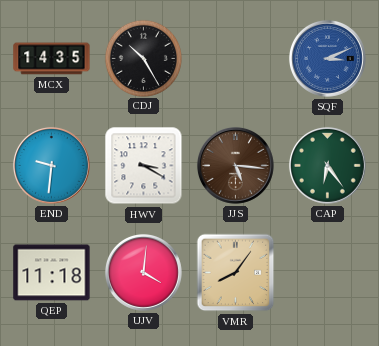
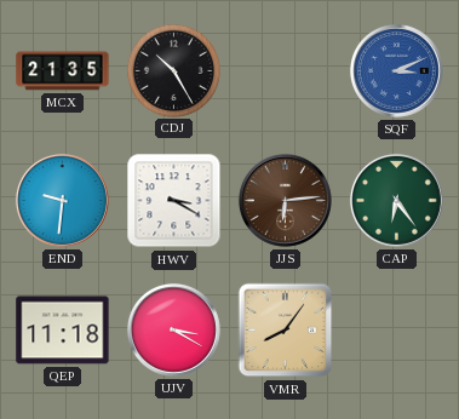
MCX: 14:35 -> 21:35 (63, 71)
JJS: 5:16 -> 6:14 (285, 200)
UJV: 4:01 -> 3:20 (173, 329)
